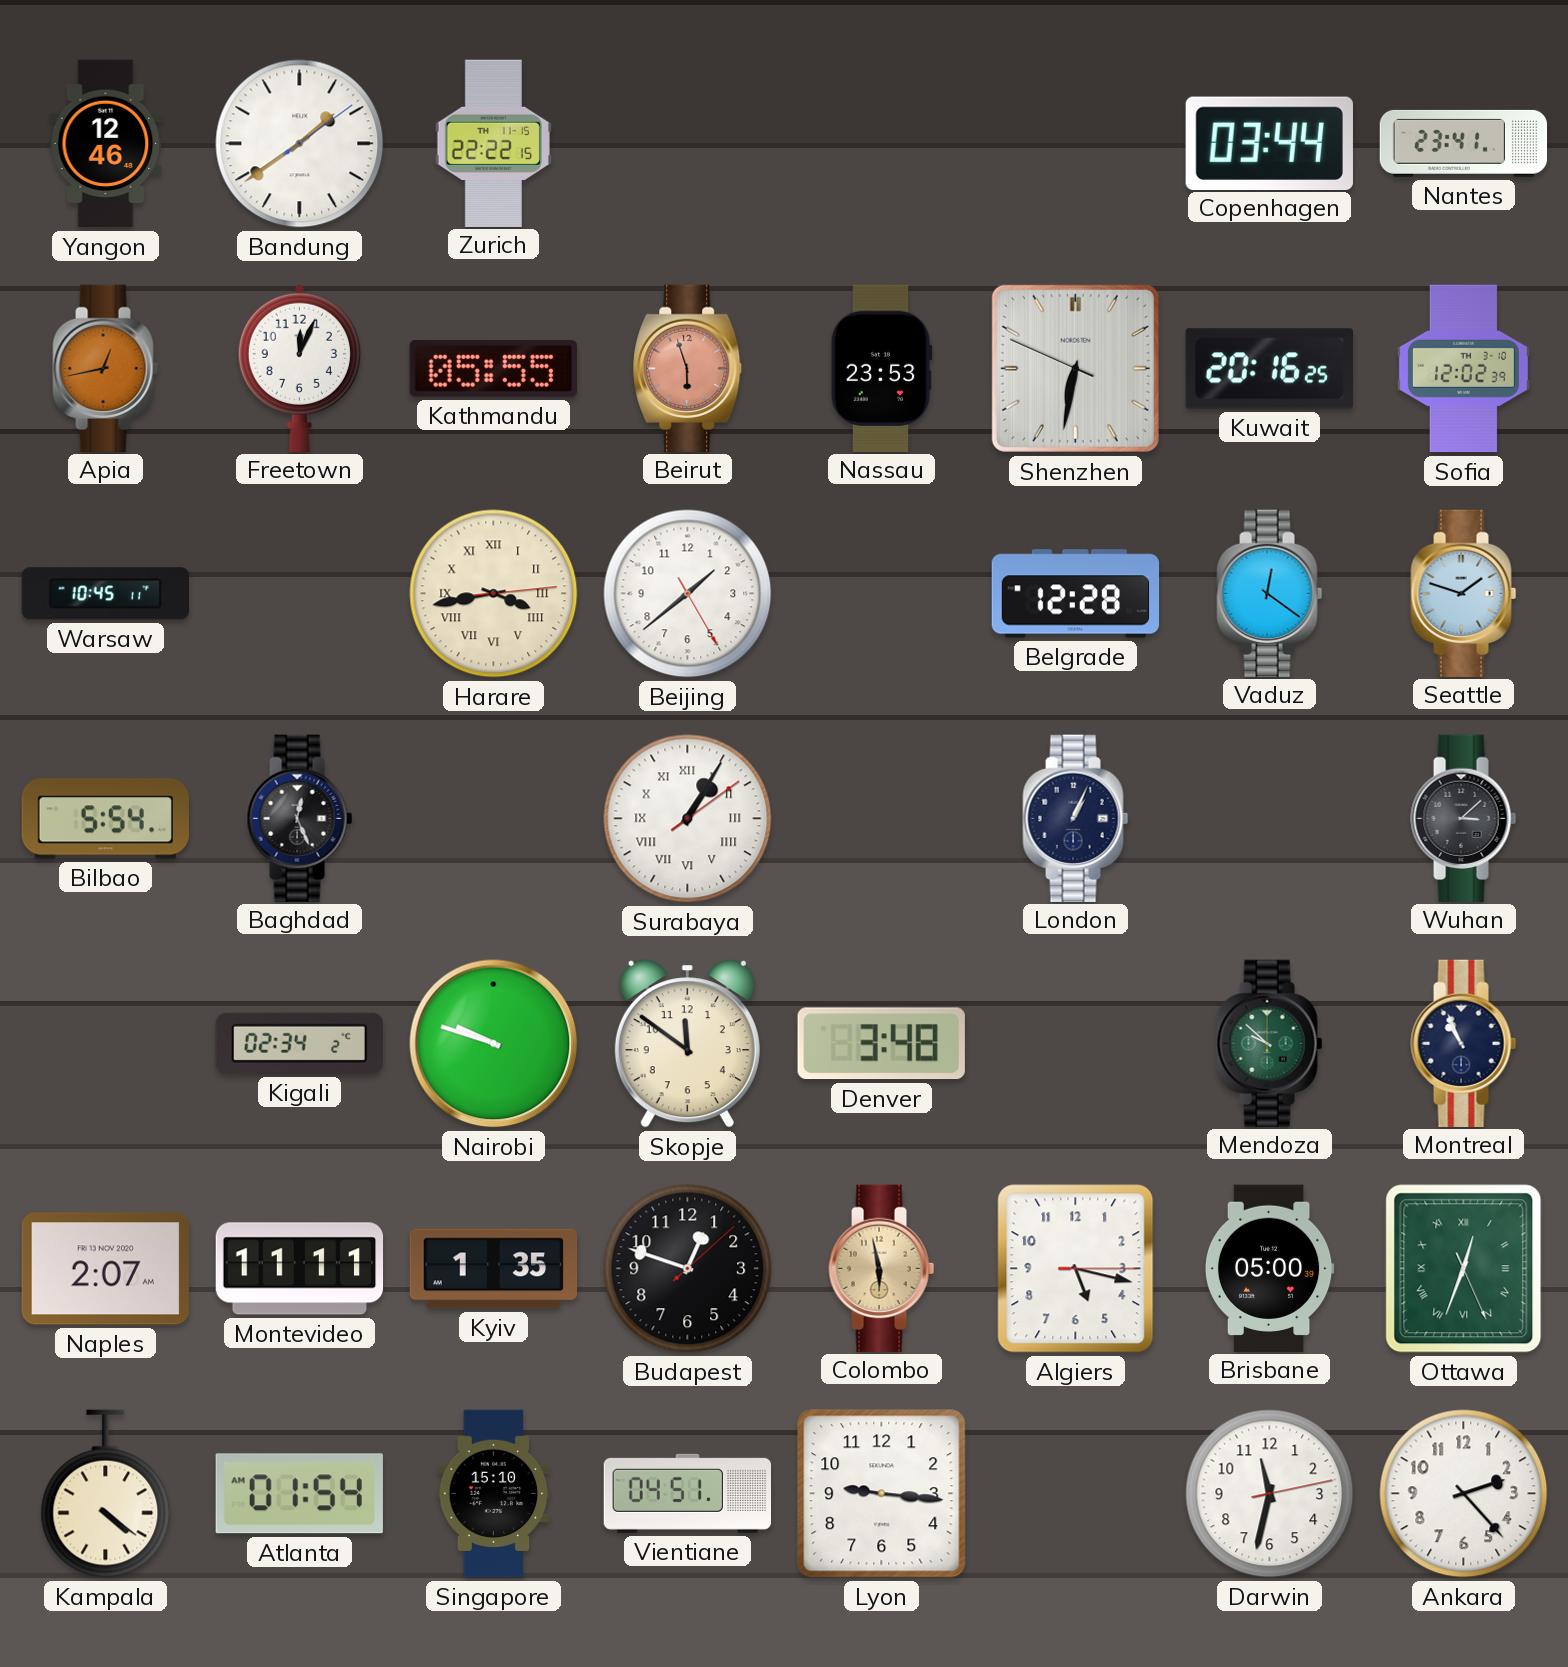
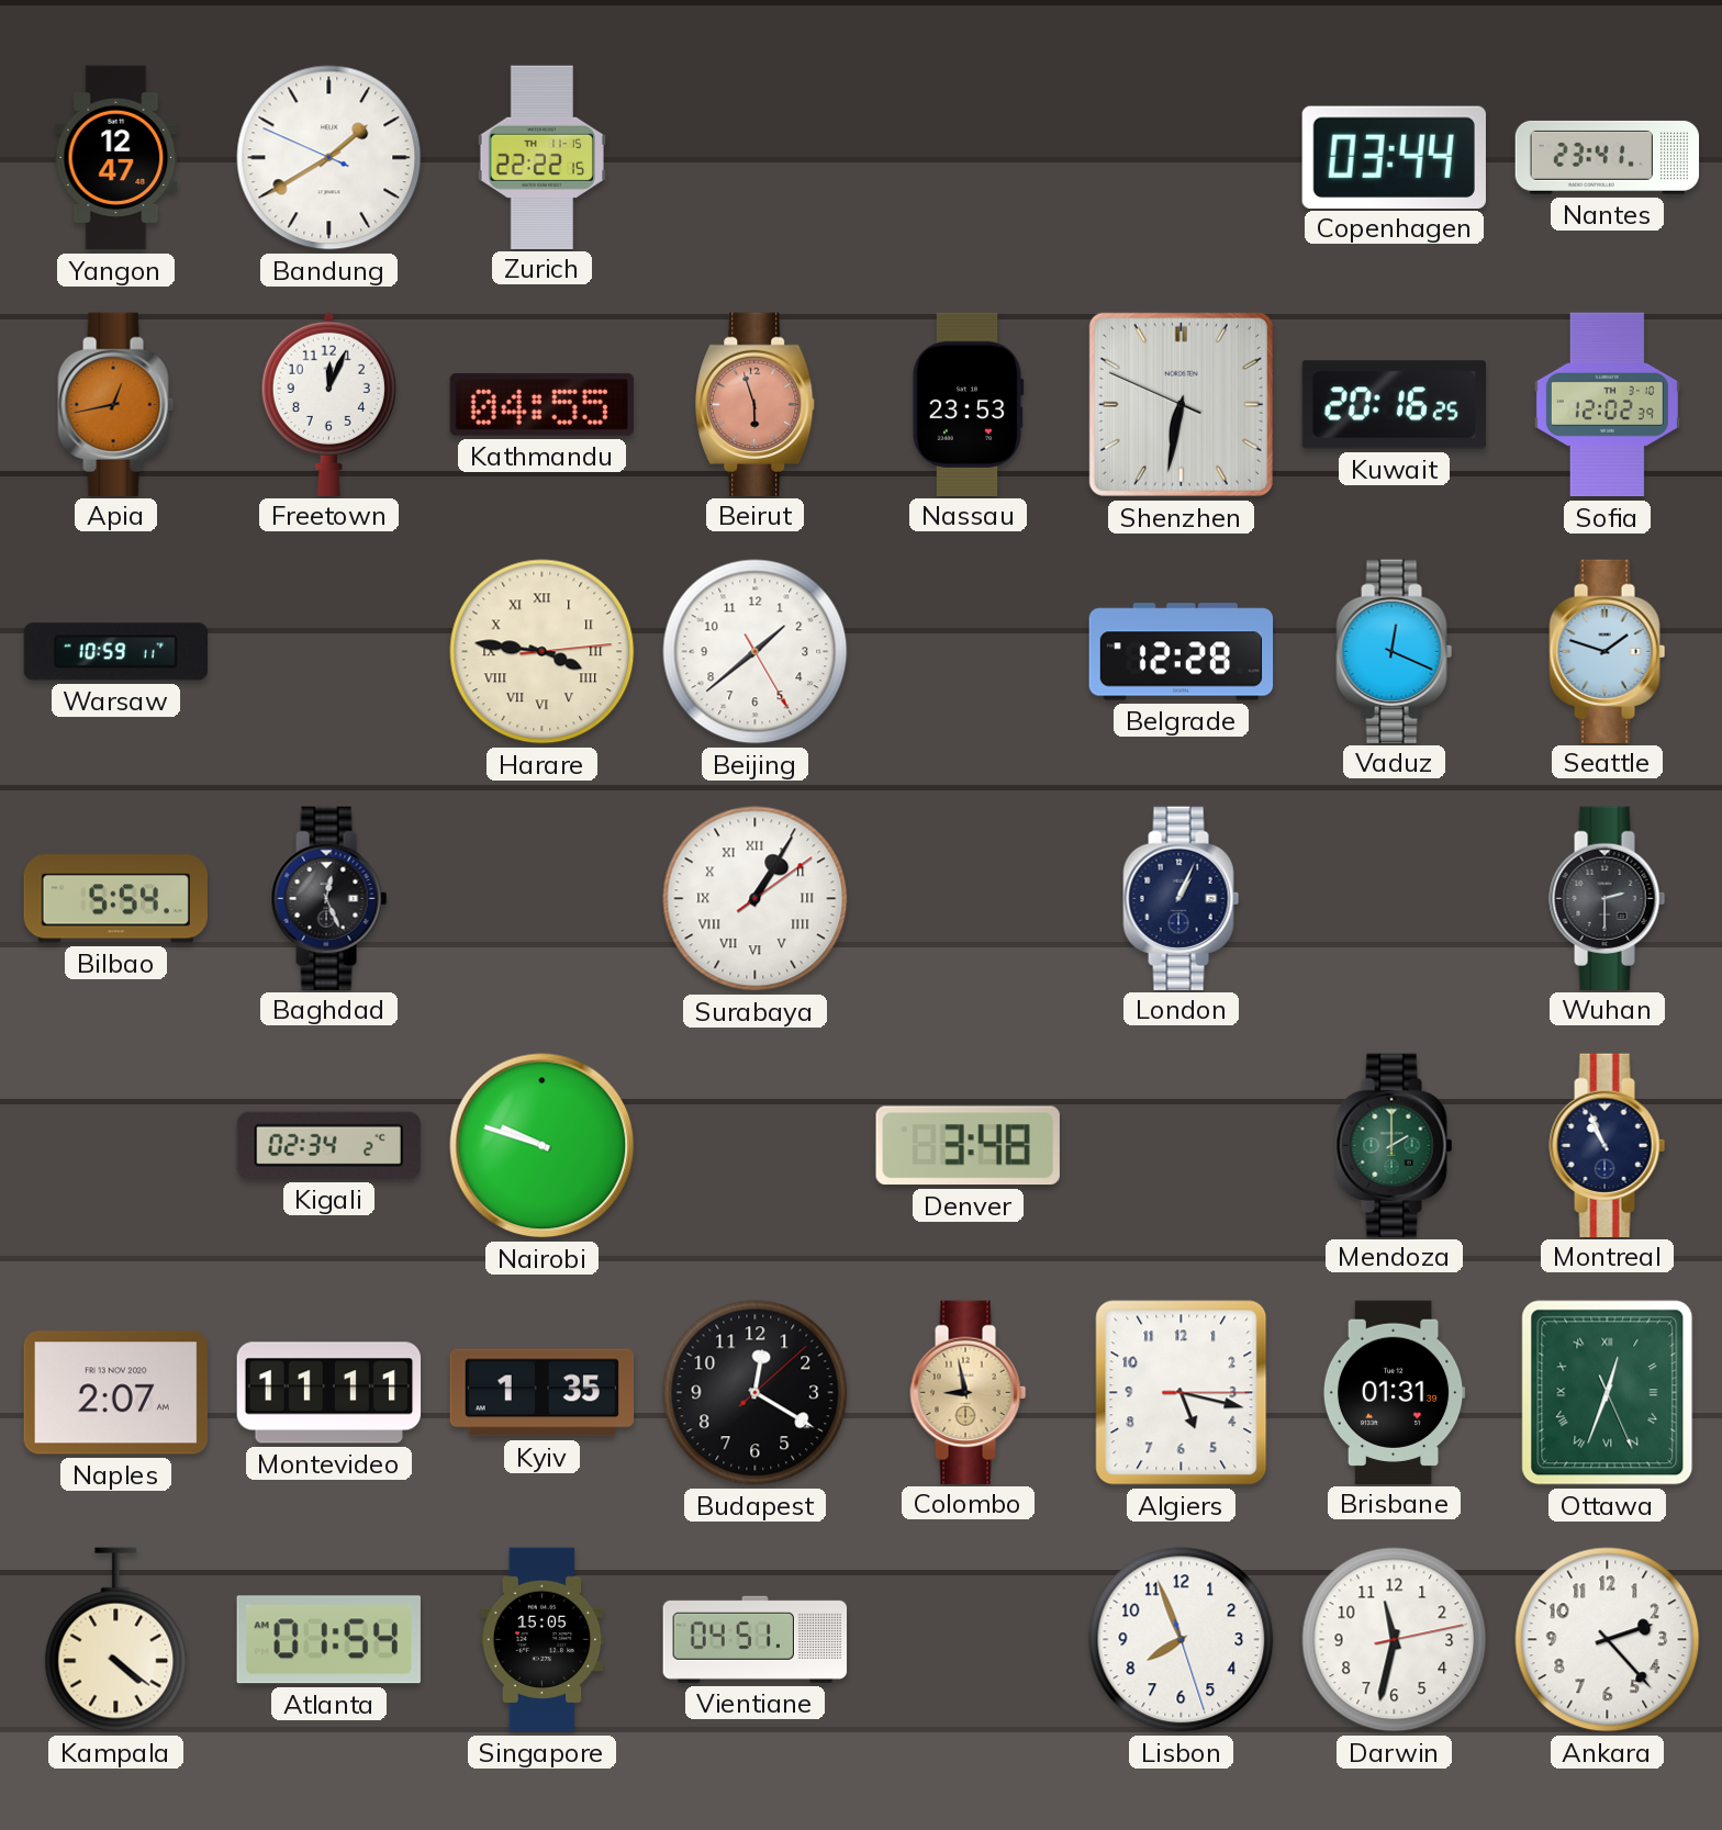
Yangon: 12:46 -> 12:47 (116, 158)
Bandung: 1:39:09 -> 1:39:49 (329, 158)
Kathmandu: 05:55 -> 04:55 (541, 404)
Warsaw: 10:45 -> 10:59 (115, 652)
Harare: 3:43 -> 3:46 (543, 652)
Vaduz: 12:21 -> 12:19 (1395, 651)
Wuhan: 3:08 -> 2:30 (1608, 898)
Skopje: 11:51 -> none (687, 1044)
Mendoza: 9:52 -> 2:00 (1395, 1145)
Budapest: 12:48 -> 12:20 (756, 1393)
Colombo: 5:58 -> 8:58 (969, 1392)
Brisbane: 05:00 -> 01:31 (1394, 1392)
Singapore: 15:10 -> 15:05 (543, 1640)
Lyon: 9:16 -> none (882, 1494)
Lisbon: none -> 7:56 (1182, 1640)
